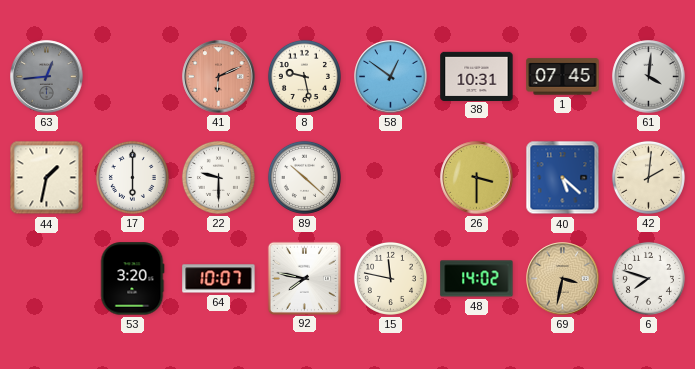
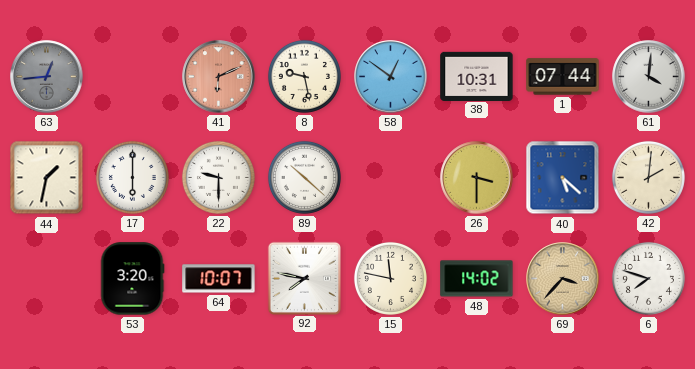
1: 07:45 -> 07:44 (563, 77)
69: 3:32 -> 3:37 (563, 279)
